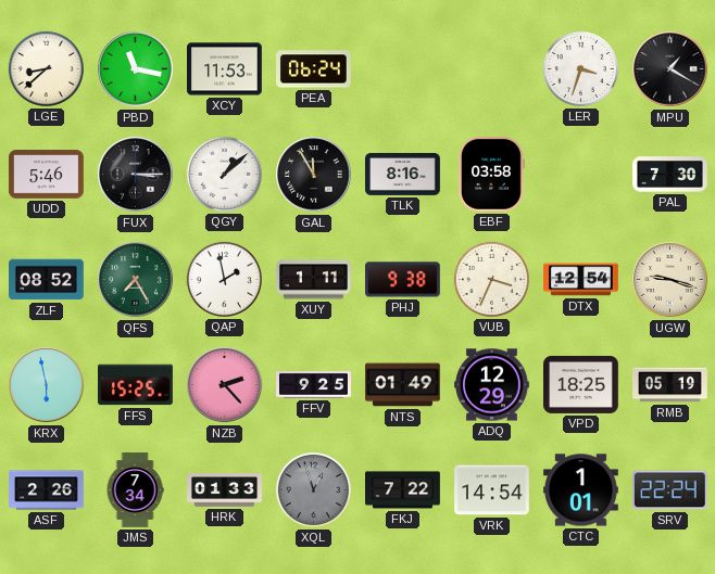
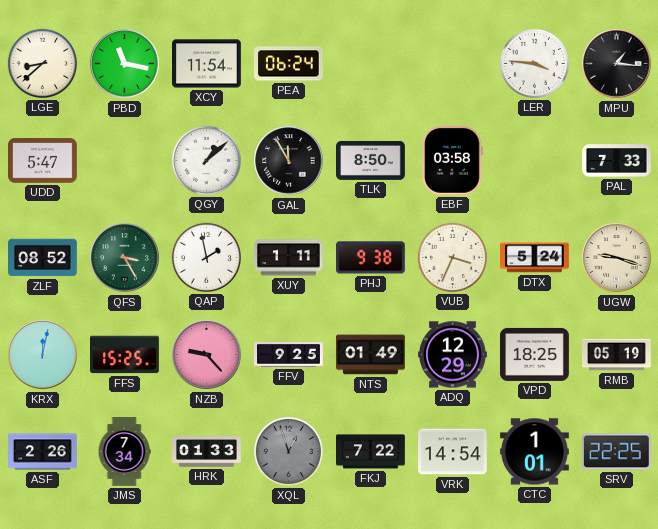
XCY: 11:53 -> 11:54 (207, 64)
LER: 3:33 -> 3:46 (534, 63)
MPU: 1:20 -> 1:16 (617, 64)
UDD: 5:46 -> 5:47 (43, 161)
FUX: 3:15 -> none (136, 175)
TLK: 8:16 -> 8:50 (371, 160)
PAL: 7:30 -> 7:33 (617, 161)
QFS: 7:25 -> 3:25 (125, 258)
DTX: 12:54 -> 5:24 (535, 258)
KRX: 5:58 -> 12:02 (43, 355)
NZB: 2:23 -> 9:23 (207, 355)
SRV: 22:24 -> 22:25 (616, 452)
